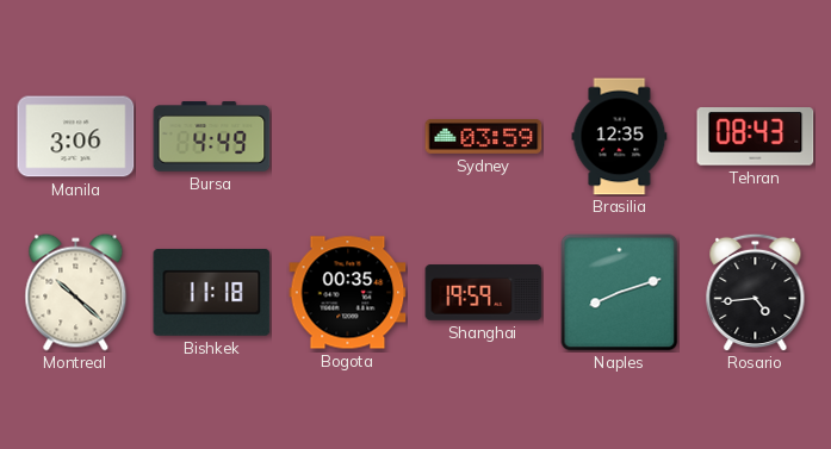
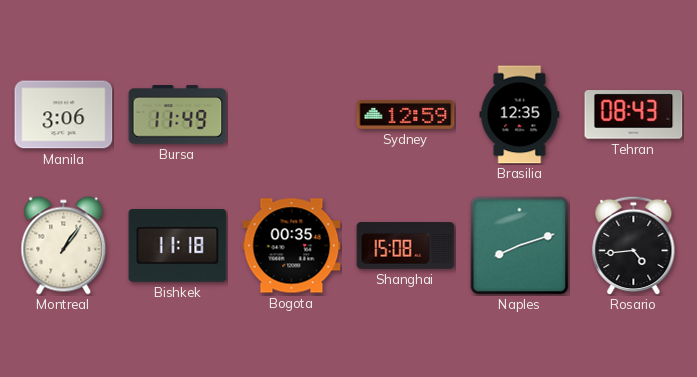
Bursa: 4:49 -> 11:49 (178, 115)
Sydney: 03:59 -> 12:59 (406, 115)
Montreal: 10:22 -> 1:06 (64, 246)
Shanghai: 19:59 -> 15:08 (406, 246)
